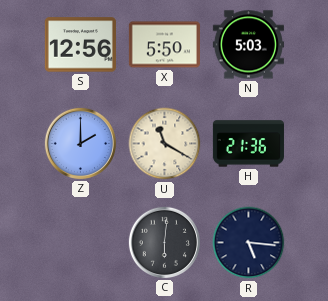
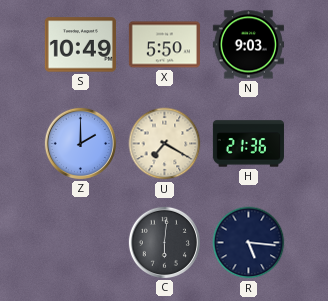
S: 12:56 -> 10:49 (80, 45)
N: 5:03 -> 9:03 (248, 45)
U: 11:20 -> 7:20 (165, 144)
